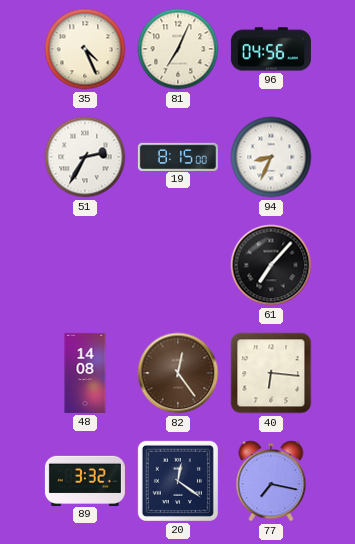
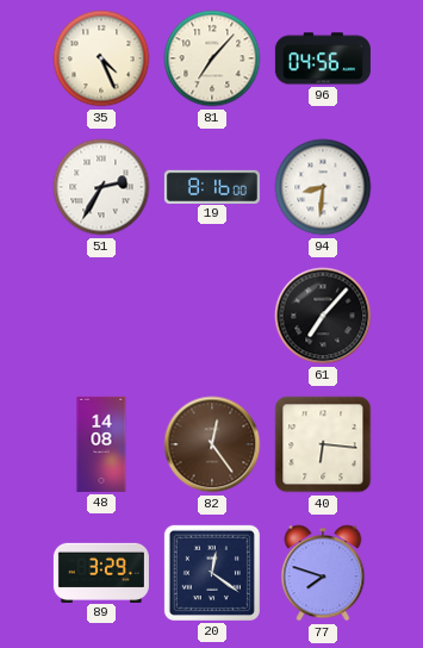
81: 7:04 -> 7:07 (212, 58)
19: 8:15 -> 8:16 (212, 186)
94: 8:34 -> 8:31 (323, 187)
89: 3:32 -> 3:29 (101, 572)
77: 7:17 -> 7:48 (323, 573)
